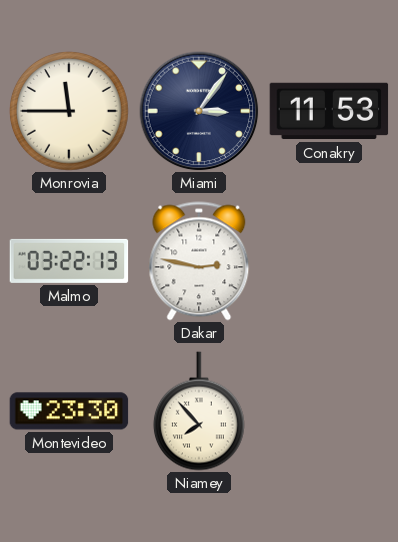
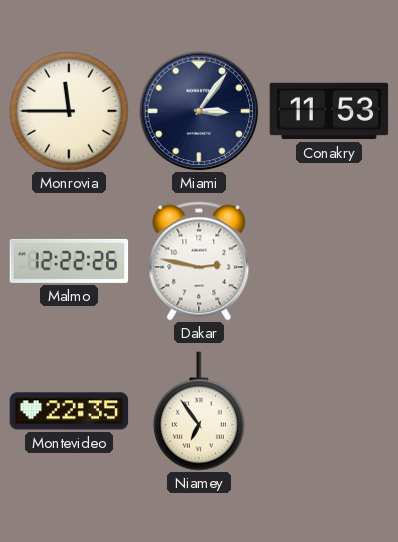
Malmo: 03:22 -> 12:22 (69, 261)
Montevideo: 23:30 -> 22:35 (69, 411)
Niamey: 7:53 -> 6:54 (199, 411)
